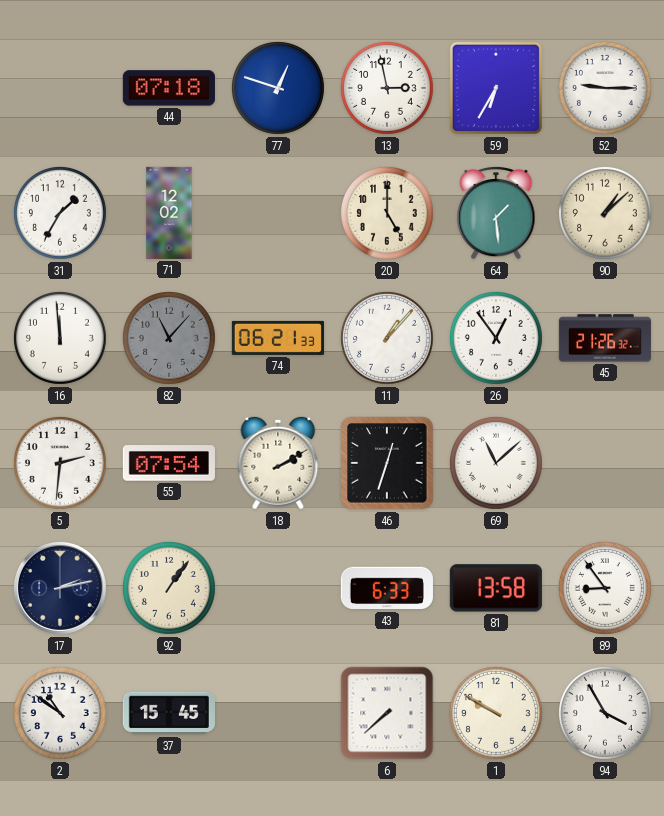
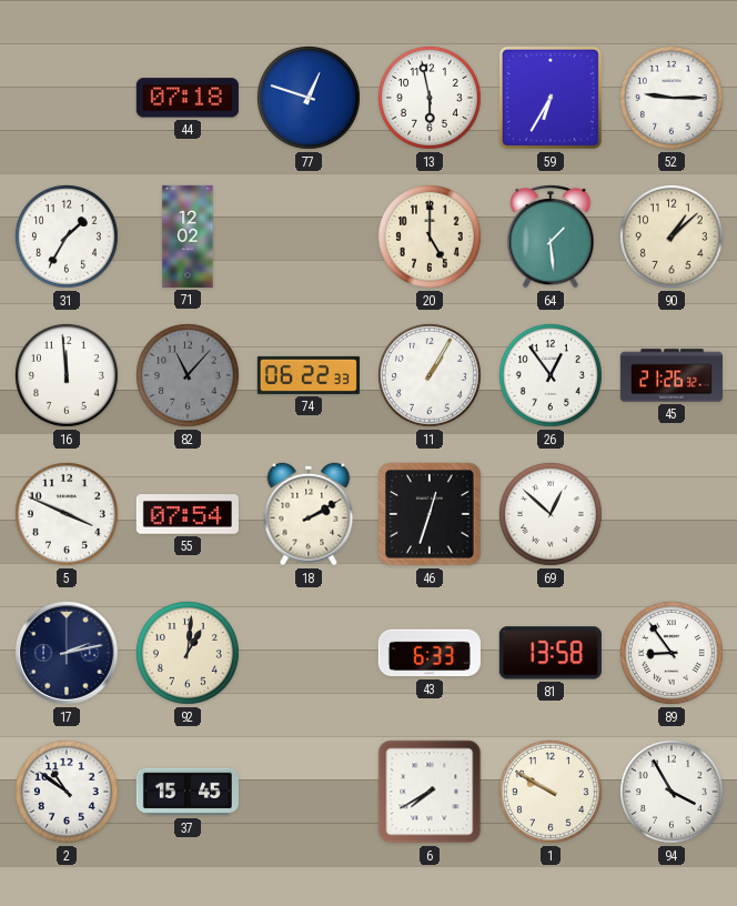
13: 2:58 -> 5:58 (430, 98)
74: 06:21 -> 06:22 (309, 375)
11: 1:07 -> 1:05 (430, 375)
5: 2:31 -> 3:49 (67, 514)
69: 11:08 -> 12:52 (551, 514)
92: 1:06 -> 1:01 (188, 653)
6: 7:38 -> 7:40 (430, 792)
